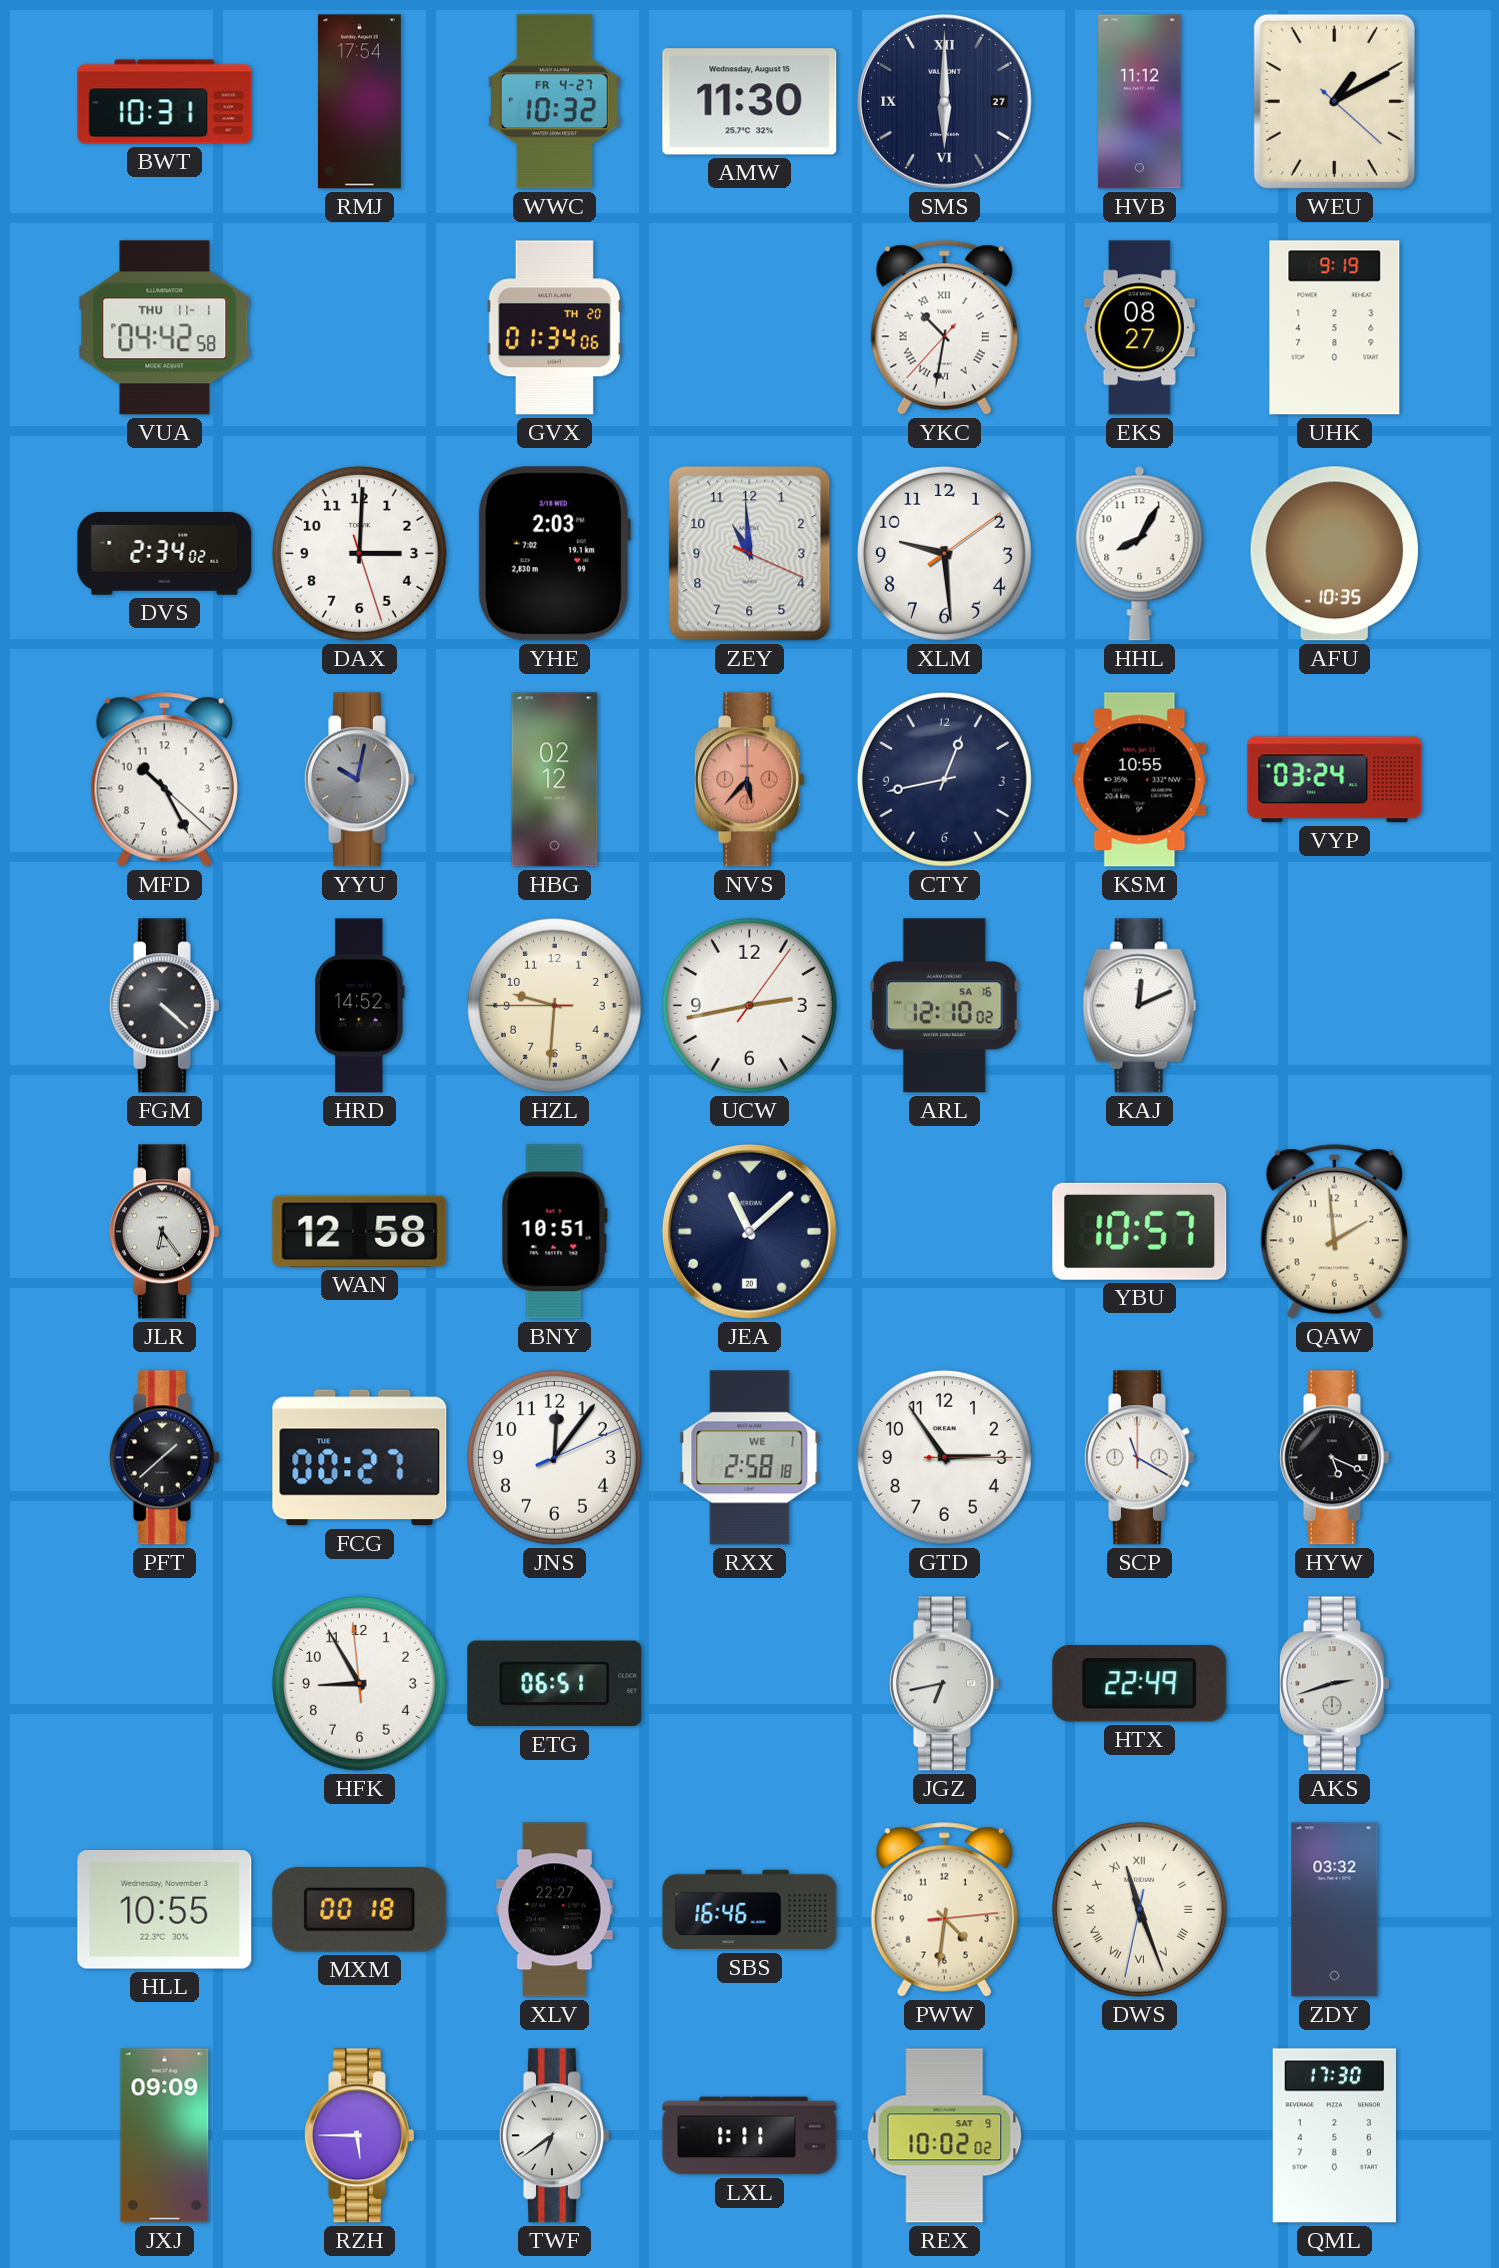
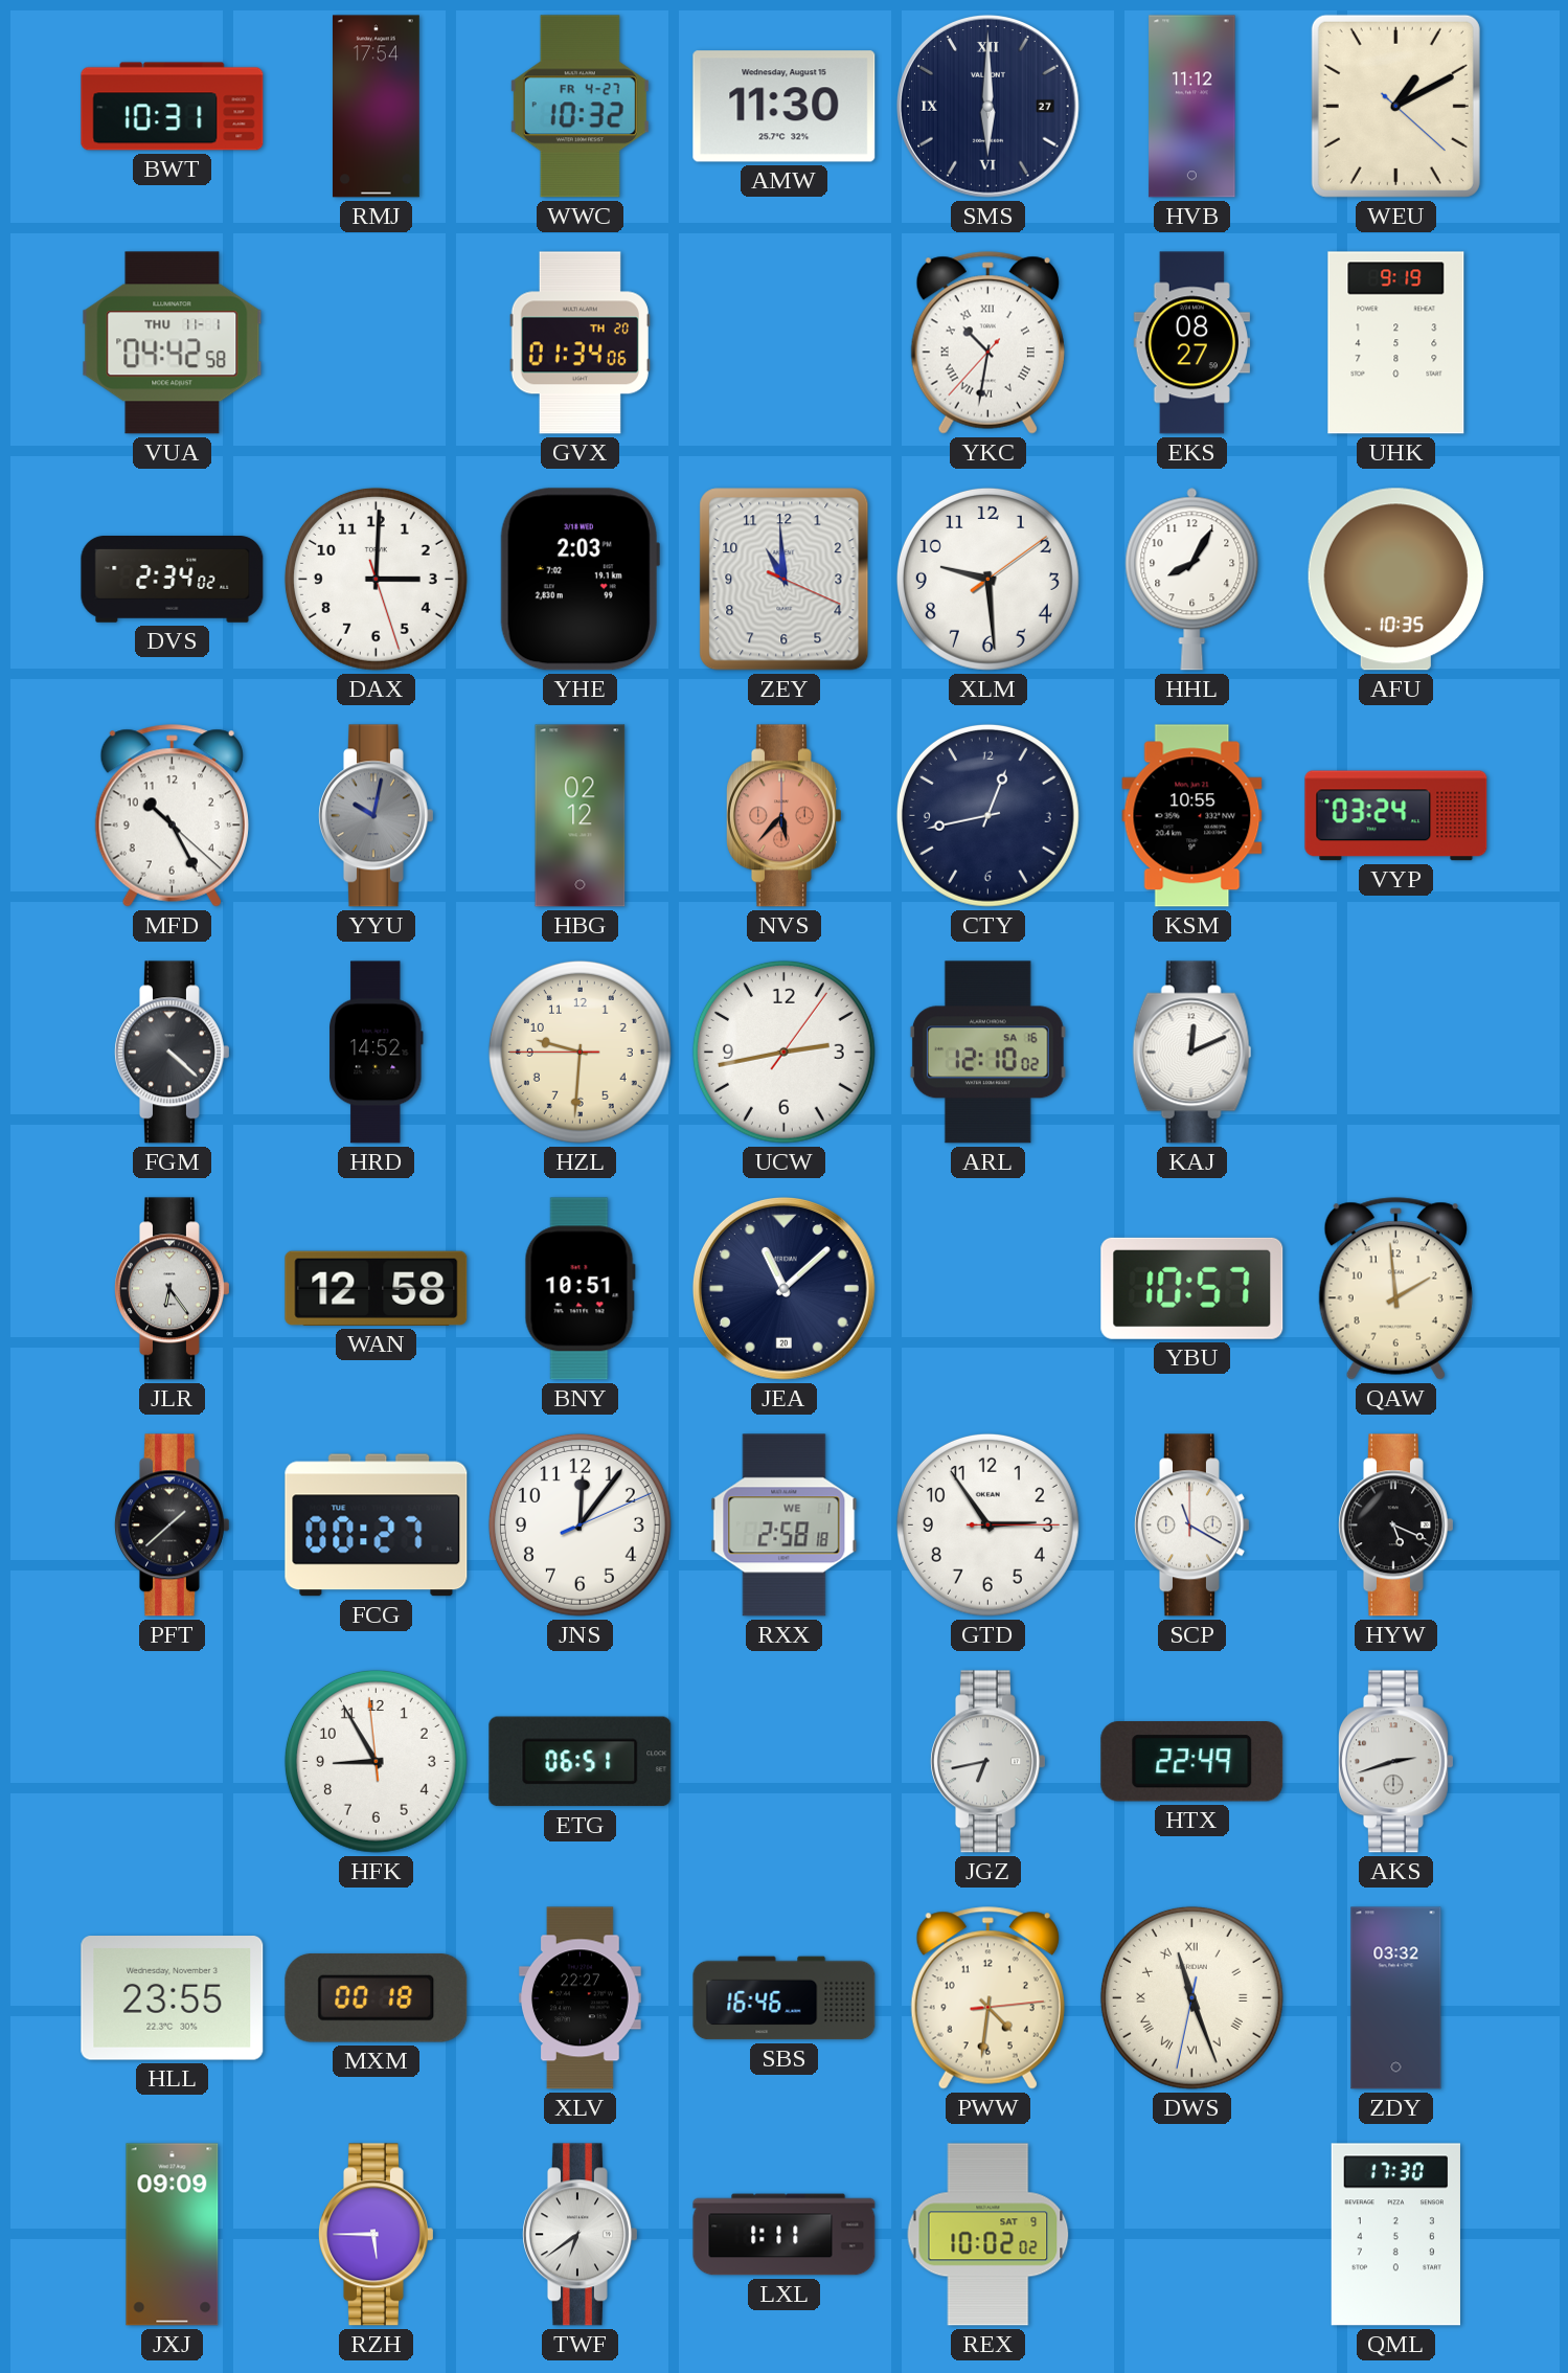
HLL: 10:55 -> 23:55 (173, 1998)
